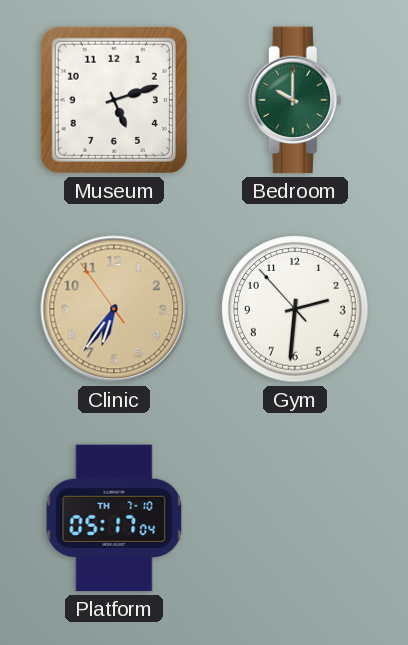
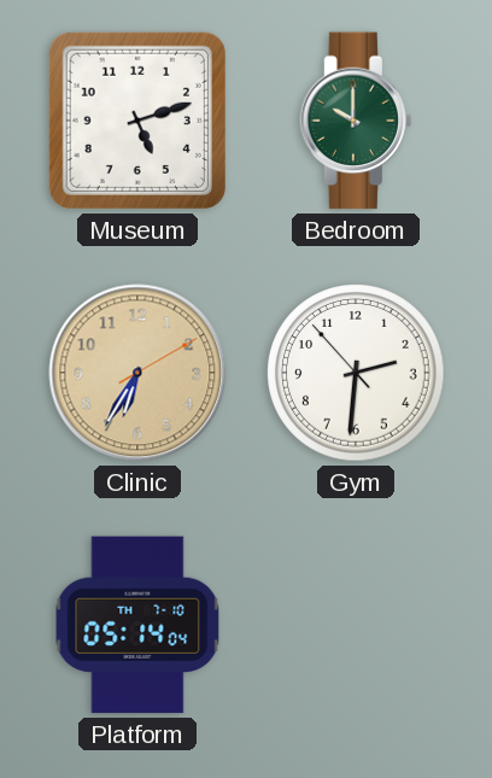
Clinic: 6:35:54 -> 6:35:10 (137, 373)
Platform: 05:17 -> 05:14 (137, 625)
